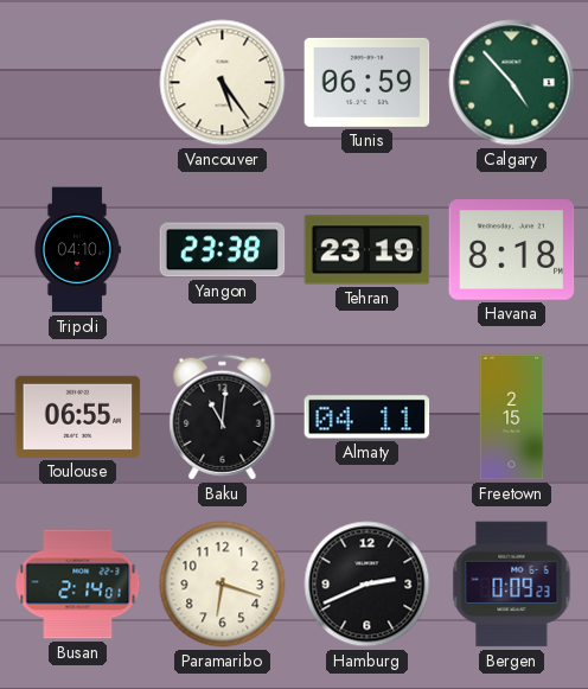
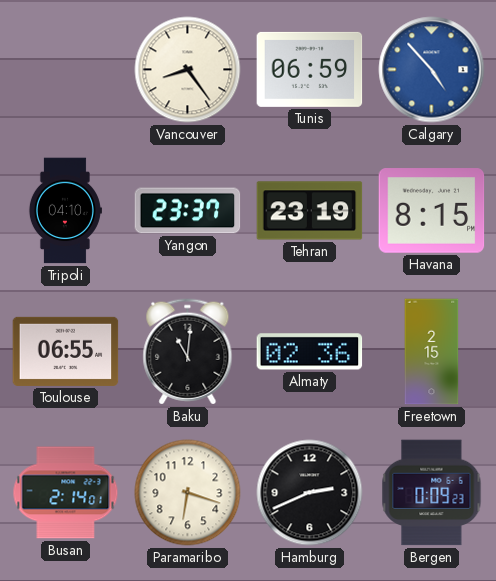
Vancouver: 5:24 -> 8:24 (188, 70)
Calgary dial: green -> blue (432, 70)
Yangon: 23:38 -> 23:37 (188, 211)
Havana: 8:18 -> 8:15 (432, 211)
Almaty: 04:11 -> 02:36 (310, 352)
